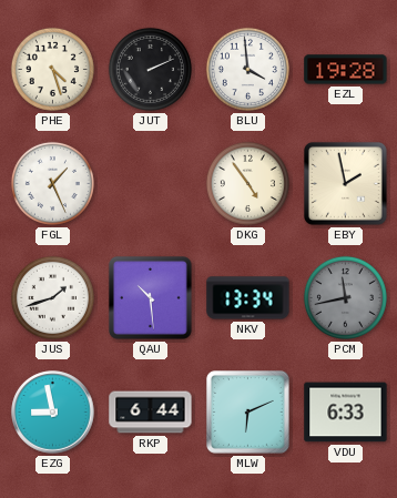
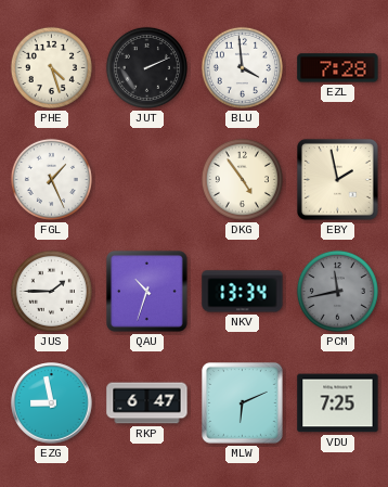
EZL: 19:28 -> 7:28 (338, 68)
JUS: 1:42 -> 1:45 (51, 291)
QAU: 10:29 -> 10:33 (147, 292)
RKP: 6:44 -> 6:47 (147, 403)
VDU: 6:33 -> 7:25 (338, 403)
